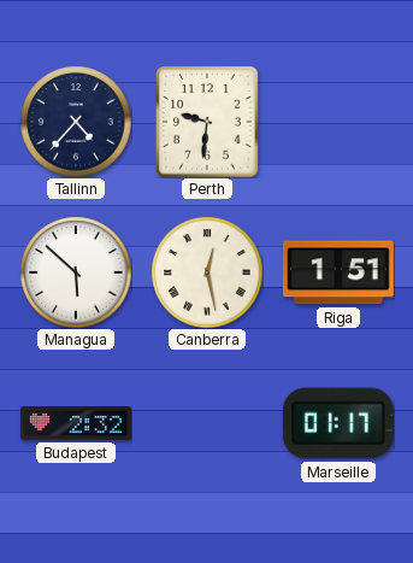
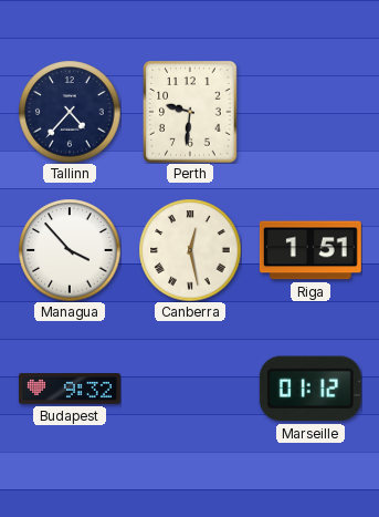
Managua: 5:52 -> 3:53 (70, 250)
Budapest: 2:32 -> 9:32 (70, 389)
Marseille: 01:17 -> 01:12 (310, 389)
